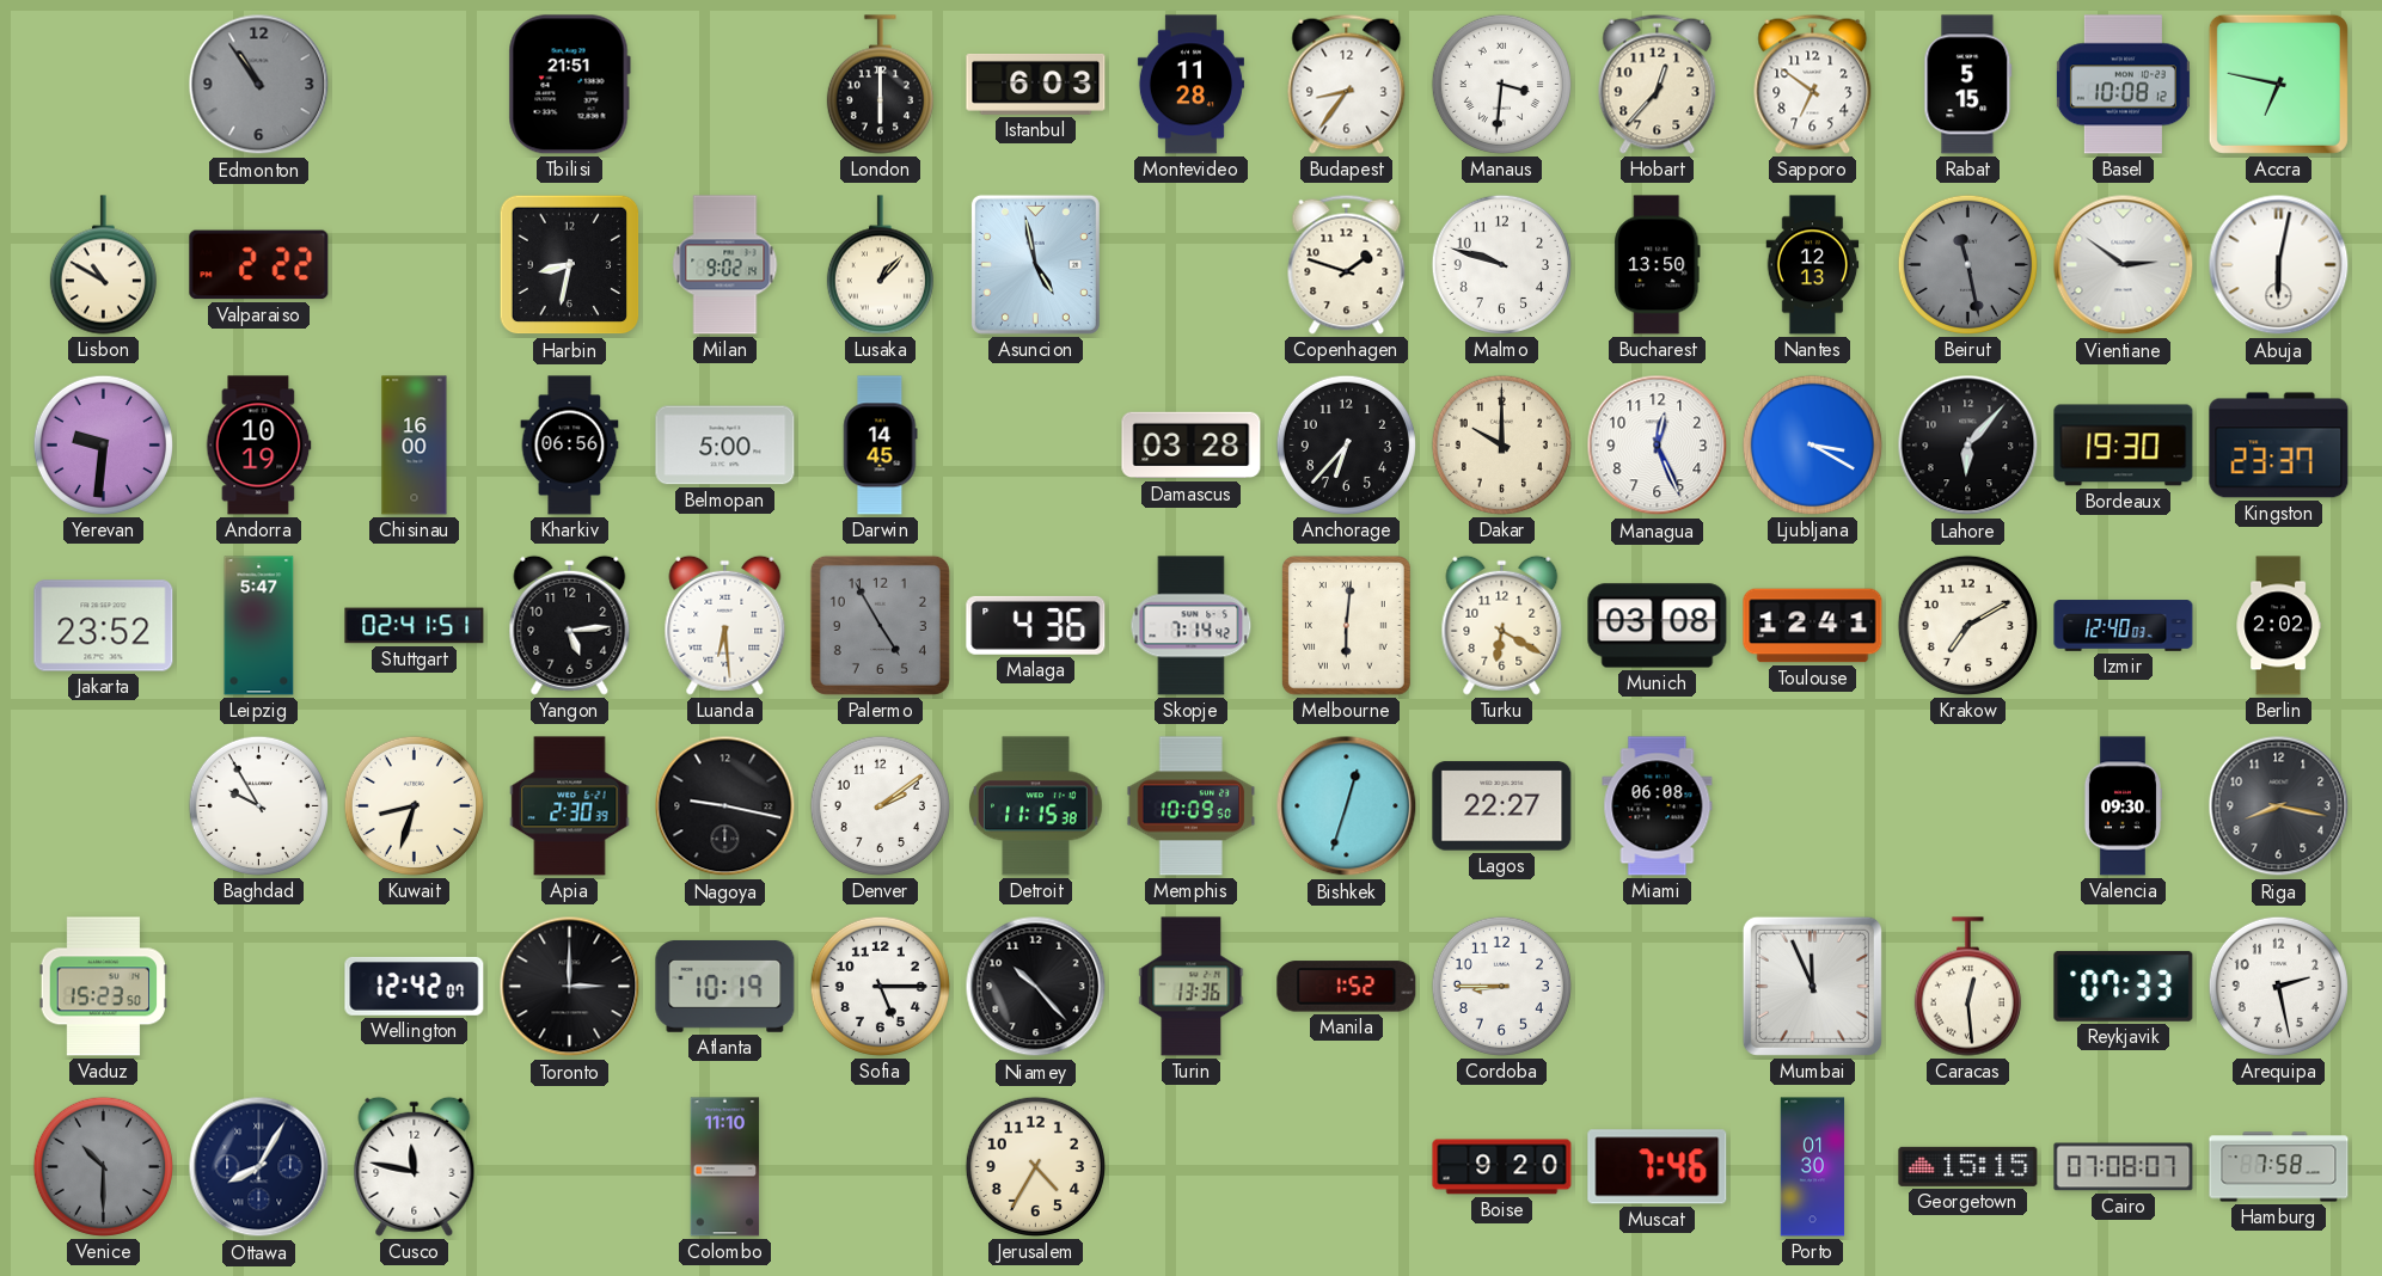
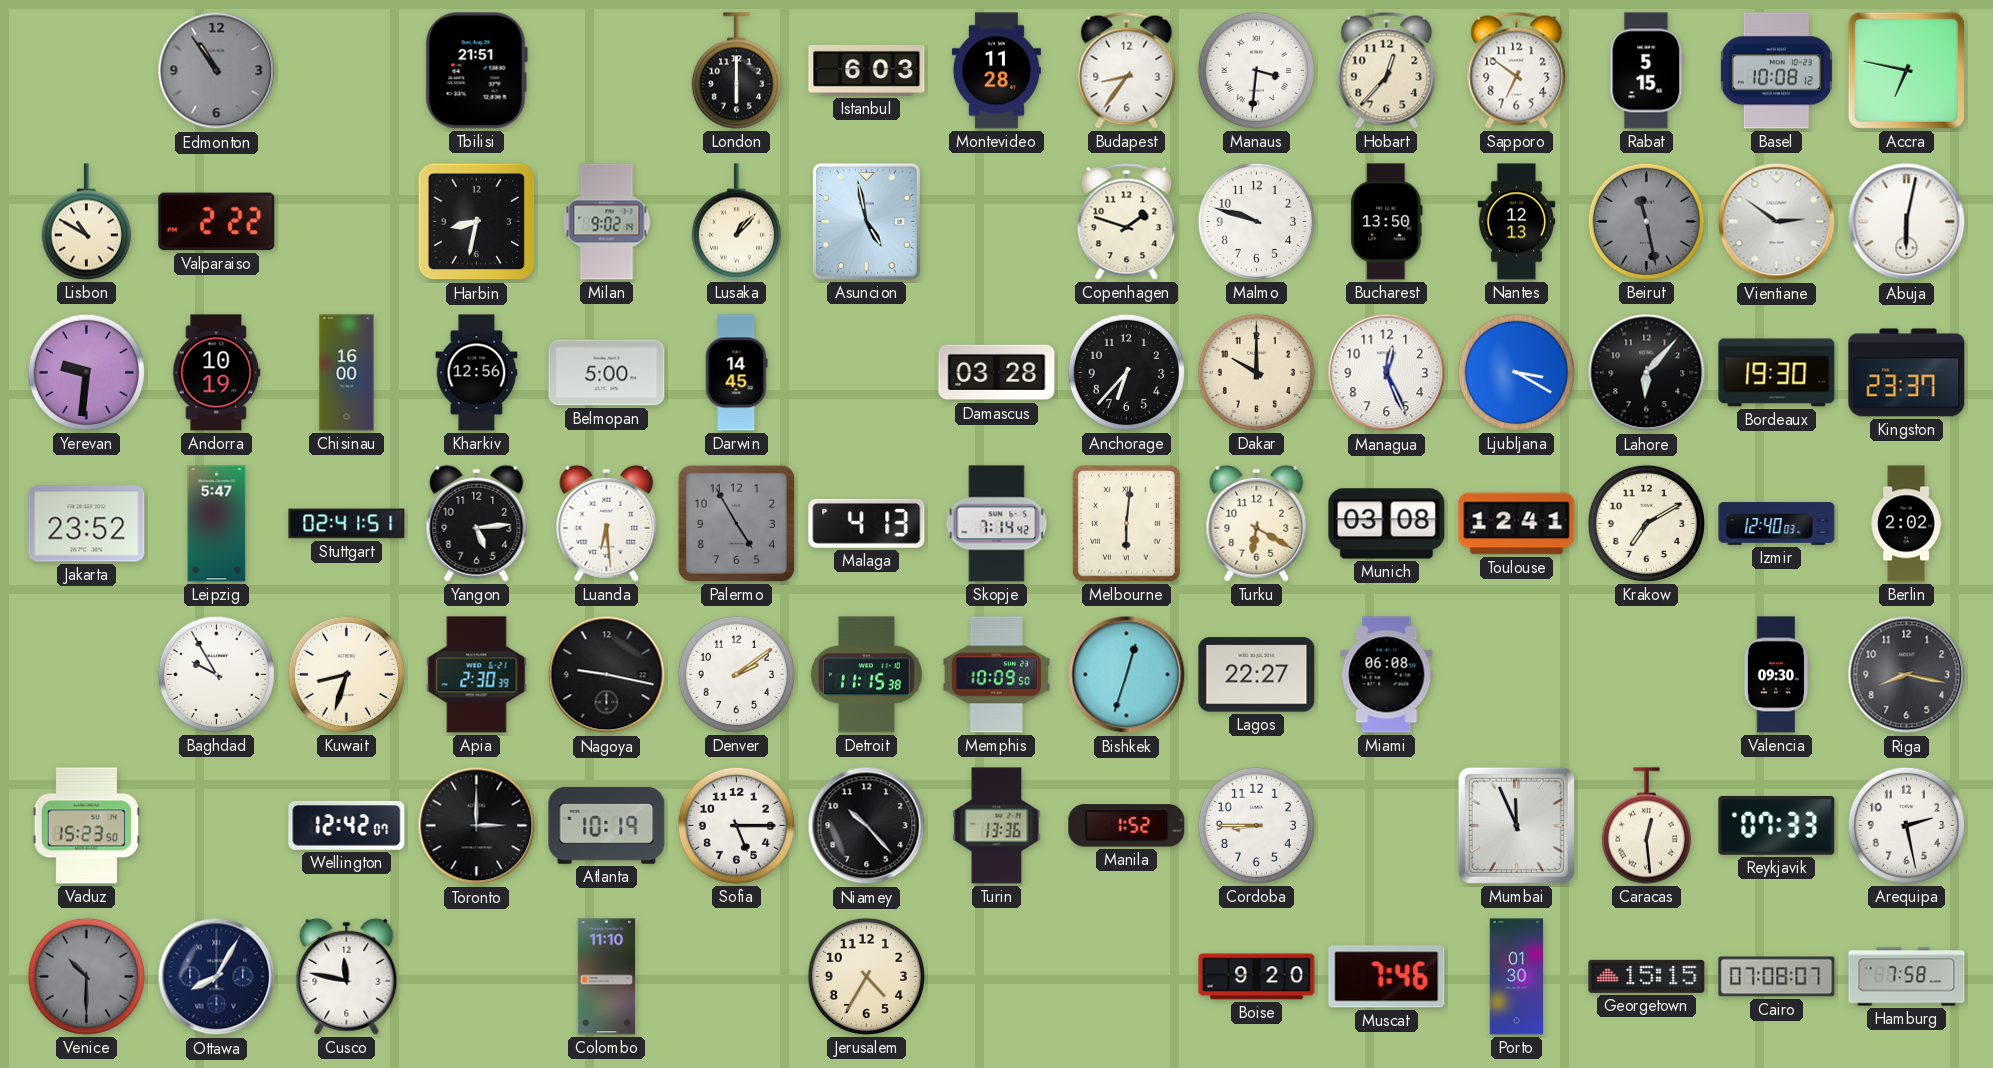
Kharkiv: 06:56 -> 12:56 (477, 373)
Malaga: 4:36 -> 4:13 (867, 523)
